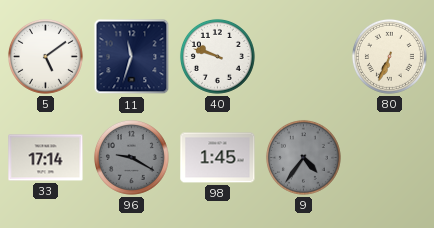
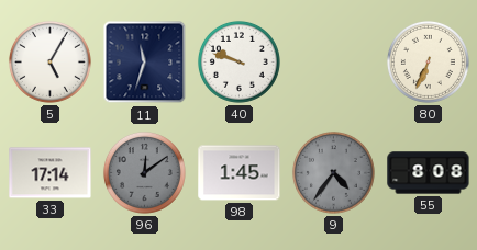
5: 5:09 -> 5:05 (49, 61)
96: 9:20 -> 12:09 (144, 172)
55: none -> 8:08 (429, 173)
